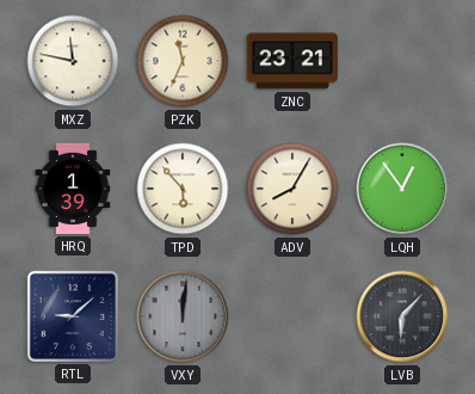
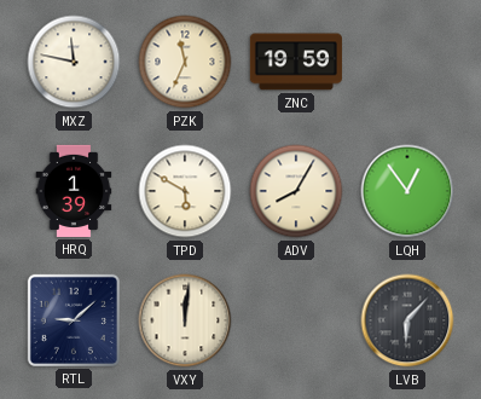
ZNC: 23:21 -> 19:59 (296, 62)
TPD: 5:53 -> 5:50 (185, 191)
VXY dial: grey -> cream (185, 320)
